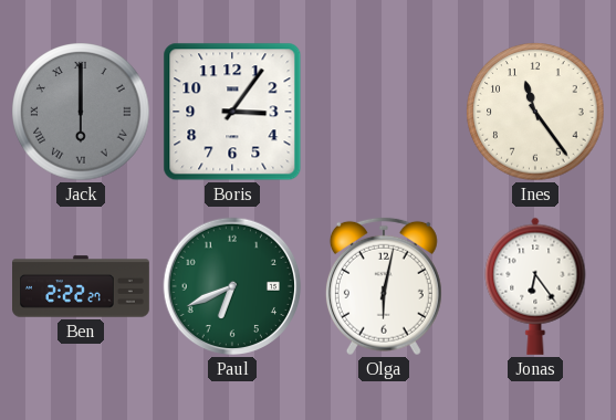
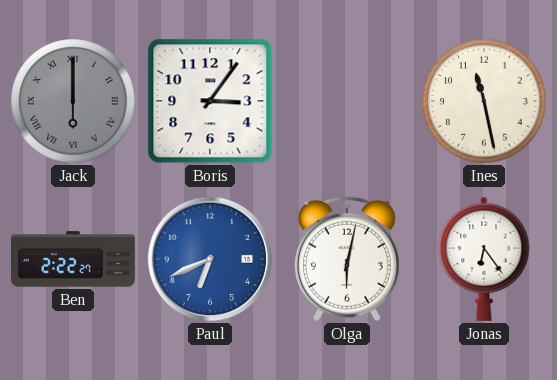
Ines: 11:24 -> 11:28 (484, 101)
Paul dial: green -> blue (210, 259)
